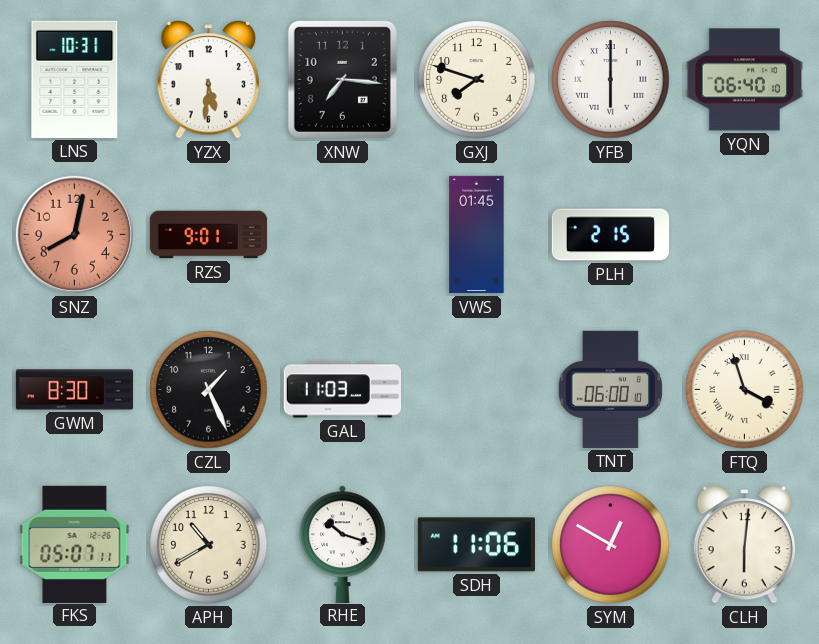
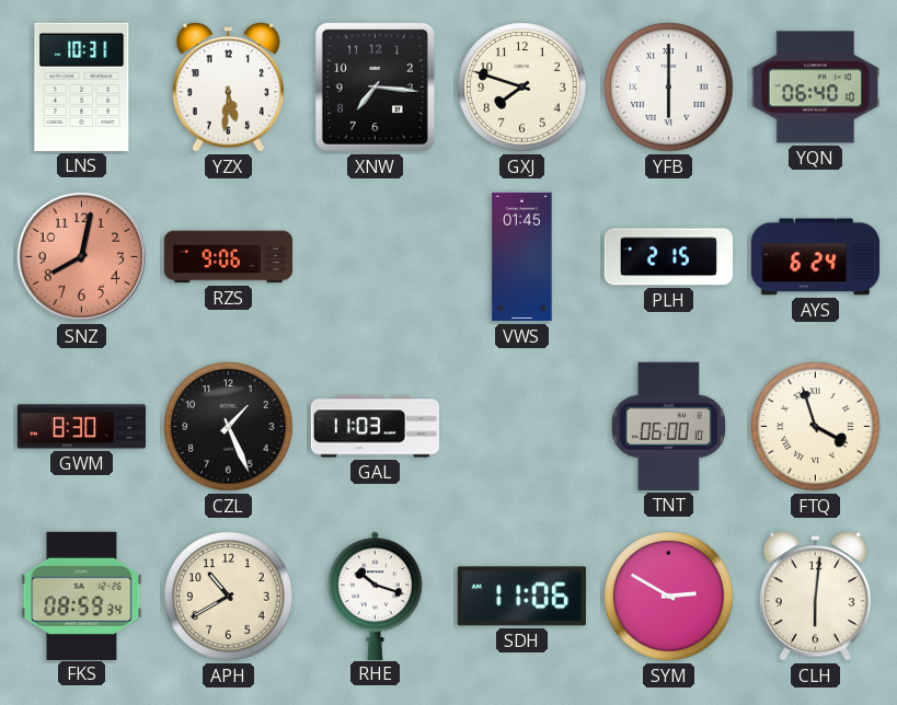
RZS: 9:01 -> 9:06 (229, 257)
AYS: none -> 6:24 (815, 257)
FKS: 05:07 -> 08:59 (82, 596)
SYM: 12:50 -> 2:50 (669, 597)
